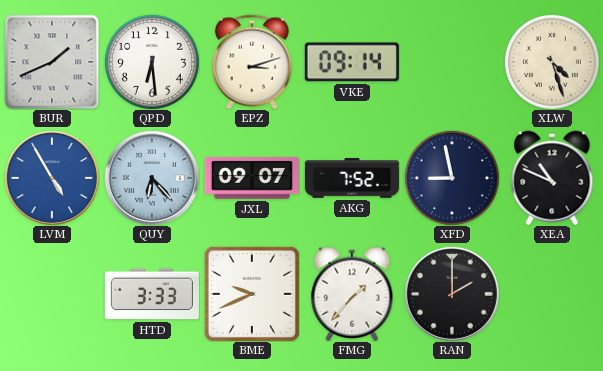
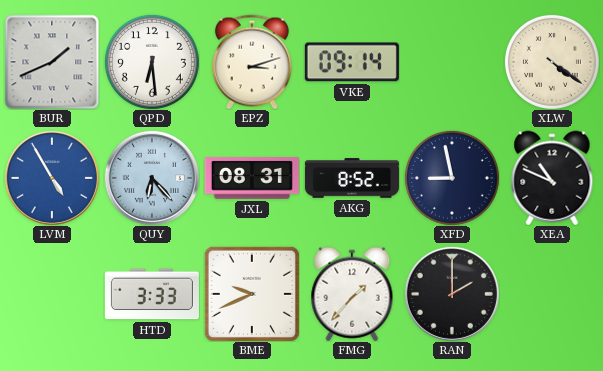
XLW: 4:27 -> 4:21 (552, 62)
JXL: 09:07 -> 08:31 (252, 178)
AKG: 7:52 -> 8:52 (352, 178)
